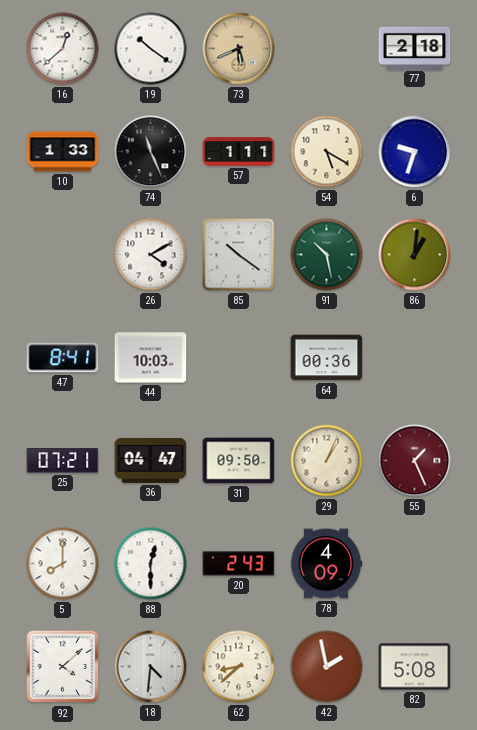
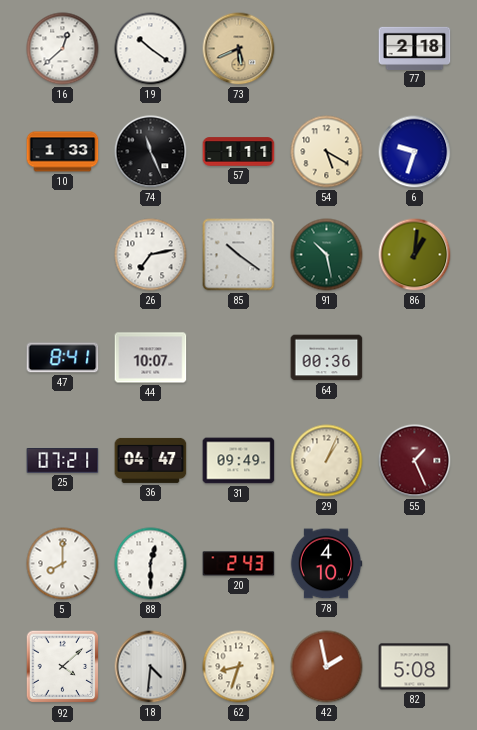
26: 4:10 -> 7:13 (151, 255)
44: 10:03 -> 10:07 (151, 358)
31: 09:50 -> 09:49 (239, 461)
78: 4:09 -> 4:10 (326, 564)
62: 8:38 -> 8:33 (239, 667)
